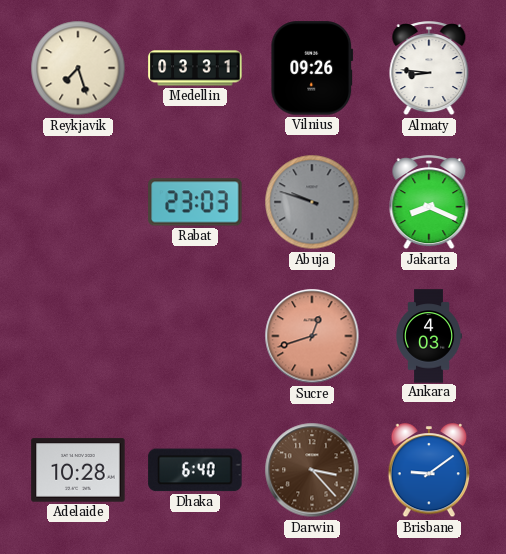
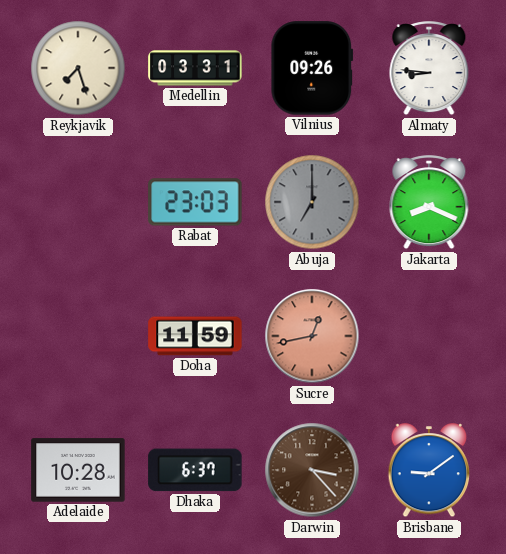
Abuja: 9:48 -> 7:00 (312, 202)
Doha: none -> 11:59 (195, 336)
Sucre: 12:42 -> 12:43 (312, 336)
Ankara: 4:03 -> none (429, 336)
Dhaka: 6:40 -> 6:37 (195, 470)
